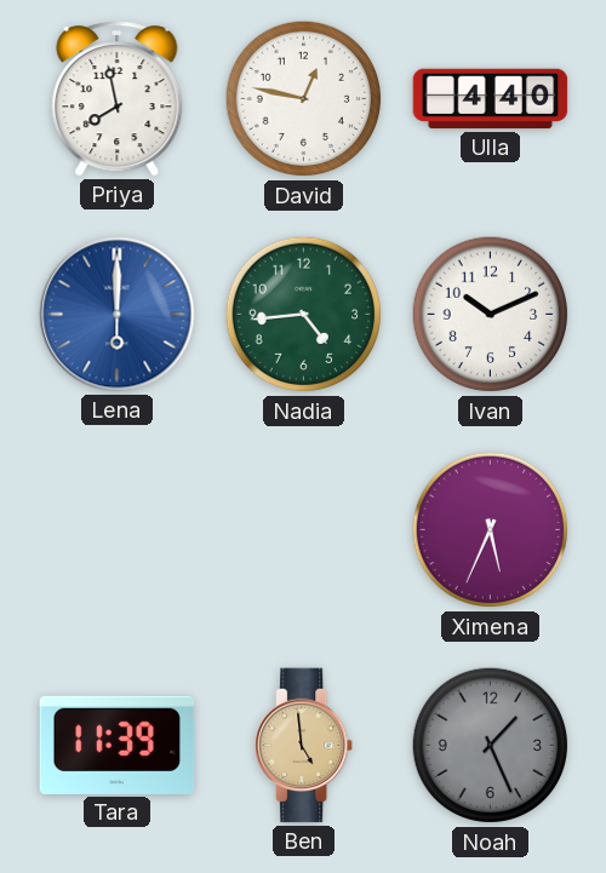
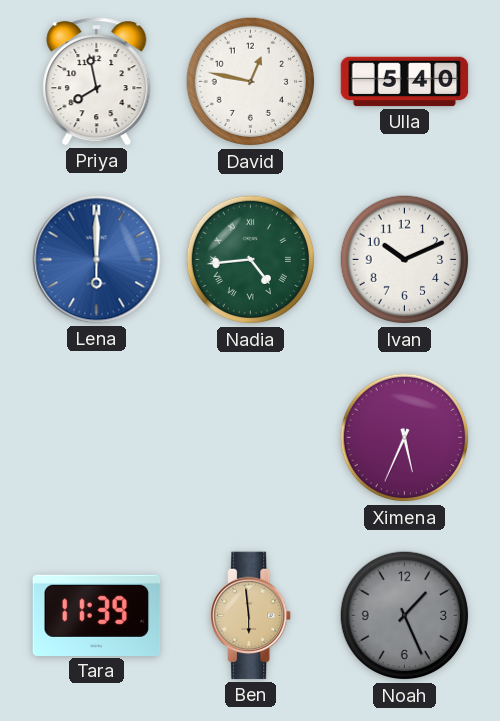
Ulla: 4:40 -> 5:40 (405, 82)
Nadia numerals: Arabic -> Roman (251, 260)
Ben: 4:59 -> 5:59 (251, 616)
